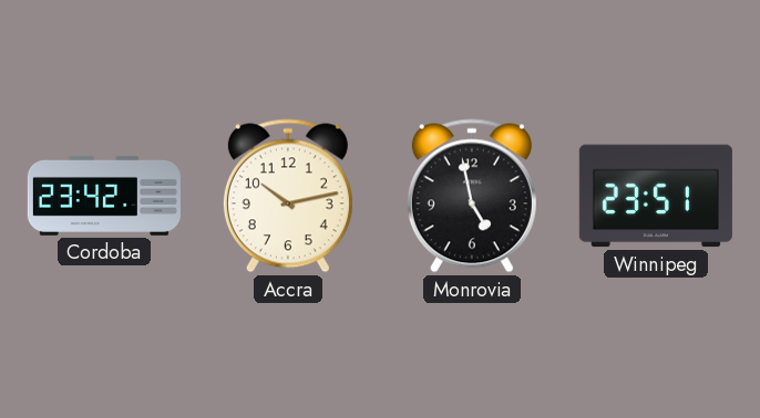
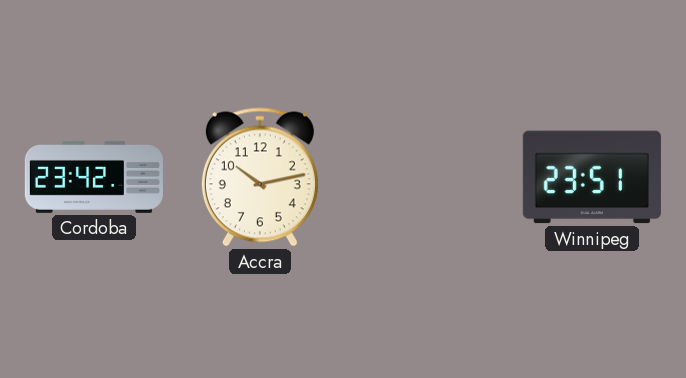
Monrovia: 4:58 -> none (472, 196)
